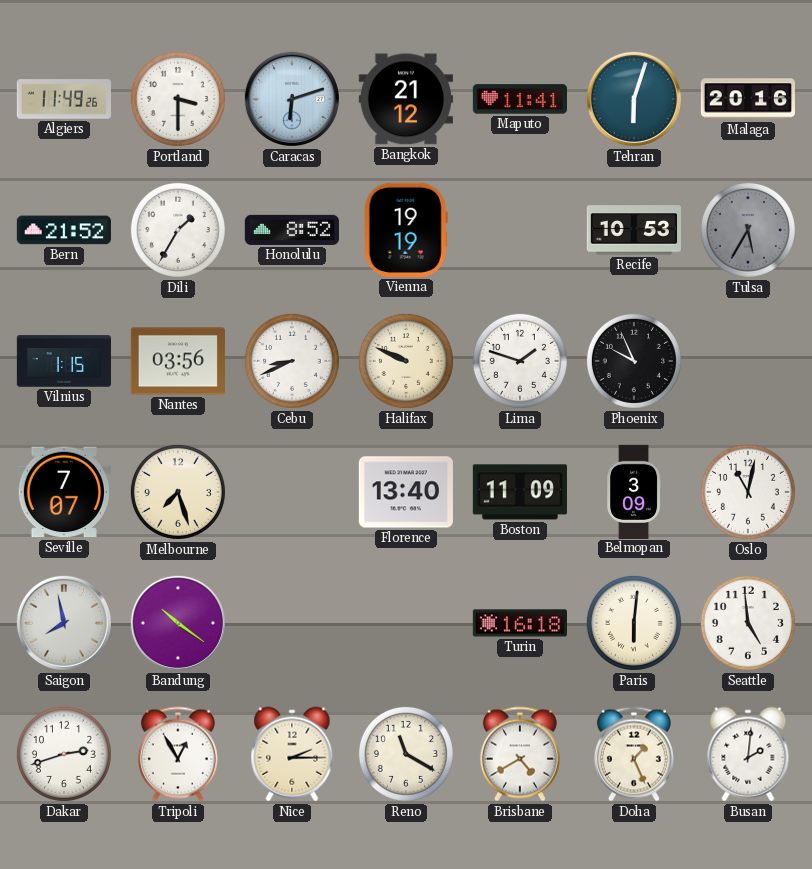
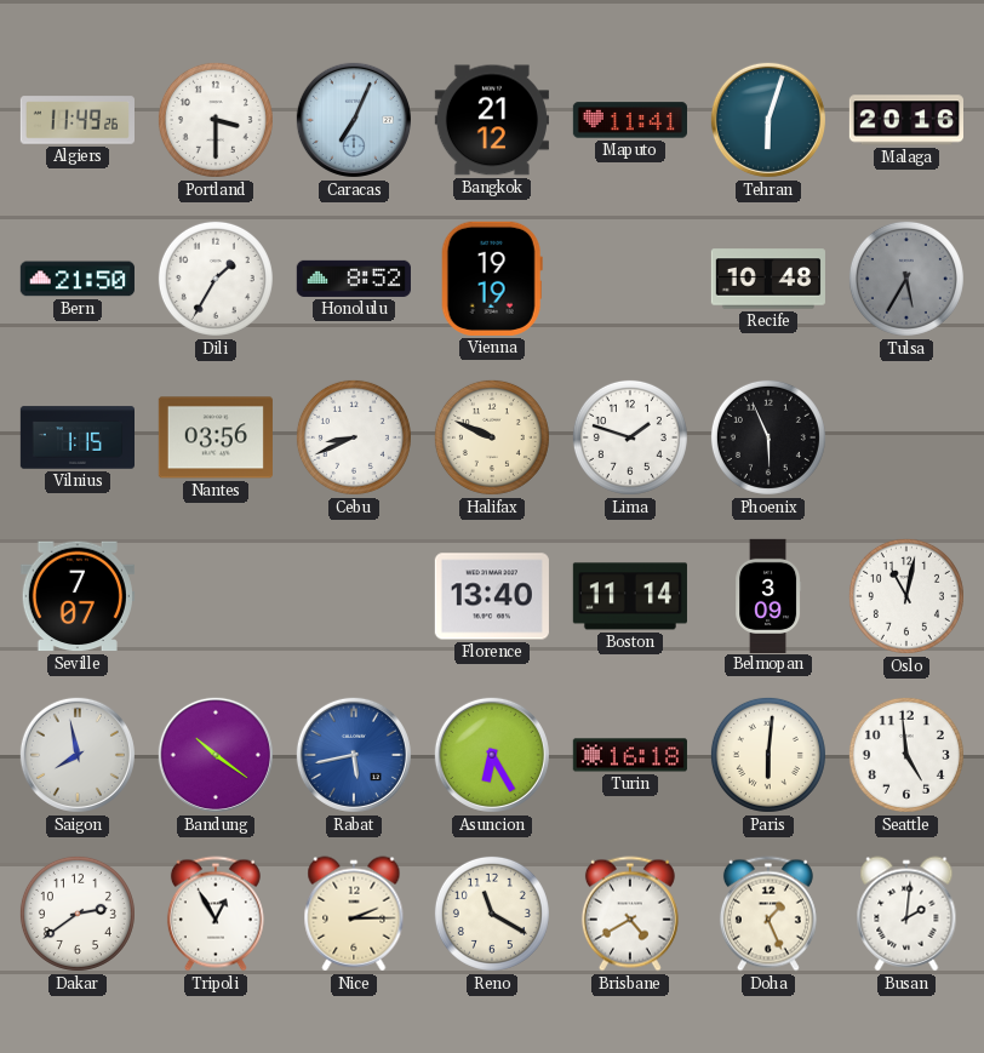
Caracas: 6:12 -> 7:04 (354, 120)
Bern: 21:52 -> 21:50 (78, 279)
Recife: 10:53 -> 10:48 (768, 279)
Phoenix: 9:56 -> 5:56 (768, 437)
Melbourne: 7:27 -> none (178, 492)
Boston: 11:09 -> 11:14 (630, 596)
Rabat: none -> 5:43 (354, 755)
Asuncion: none -> 6:25 (492, 755)
Dakar: 2:42 -> 2:39 (78, 914)
